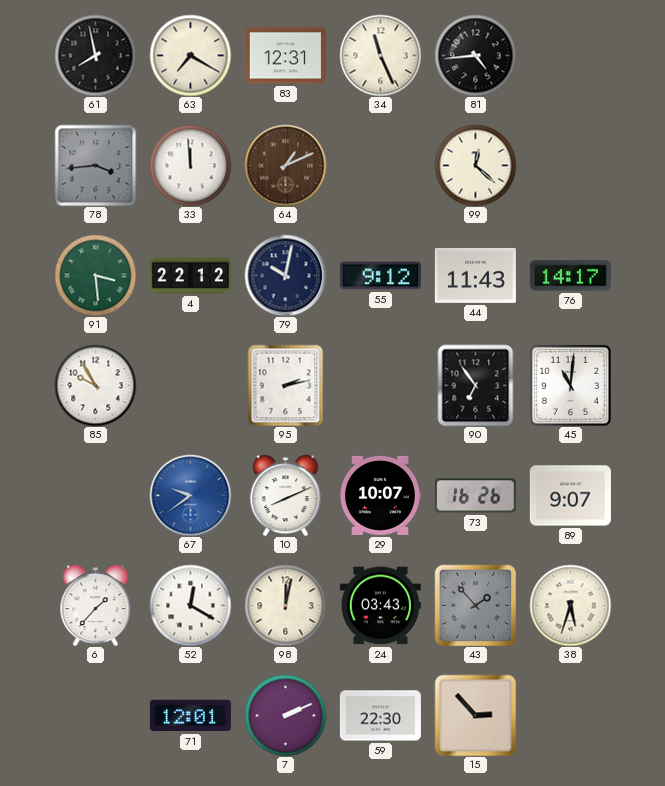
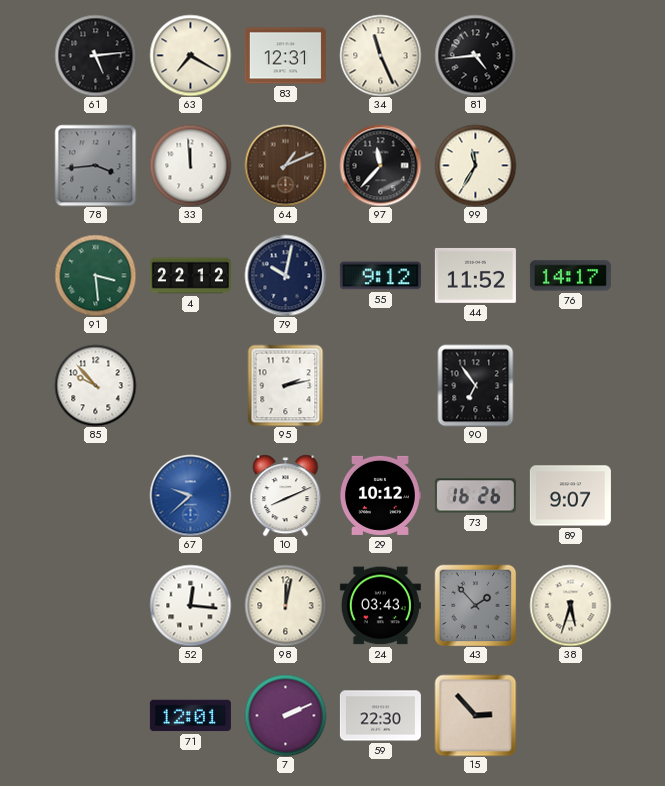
61: 7:58 -> 5:14 (95, 55)
97: none -> 11:37 (380, 165)
99: 12:22 -> 11:35 (475, 165)
44: 11:43 -> 11:52 (475, 275)
85: 9:55 -> 9:53 (95, 385)
45: 11:01 -> none (570, 385)
67: 9:39 -> 9:38 (190, 495)
29: 10:07 -> 10:12 (380, 495)
6: 1:37 -> none (96, 605)
52: 12:20 -> 12:16 (190, 605)
